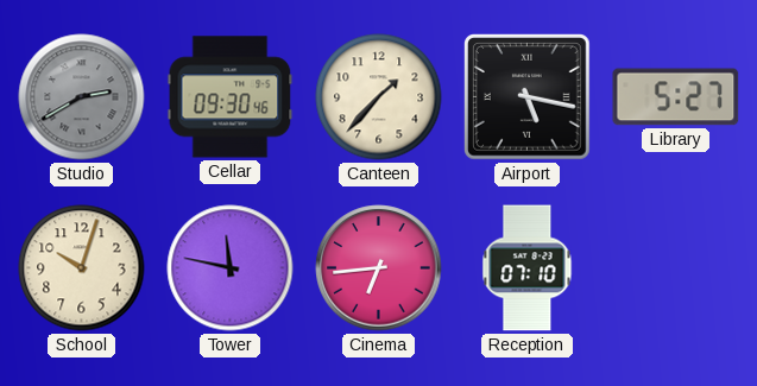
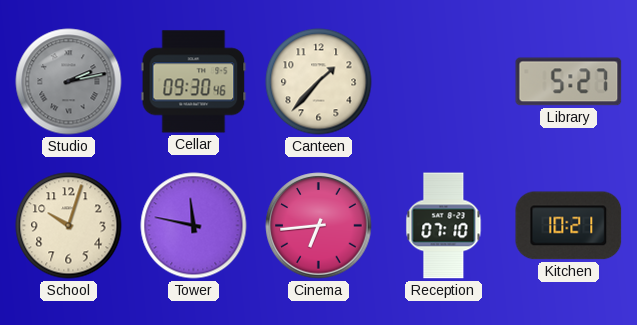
Studio: 2:40 -> 2:13 (69, 82)
Airport: 5:17 -> none (528, 97)
Kitchen: none -> 10:21 (569, 226)
